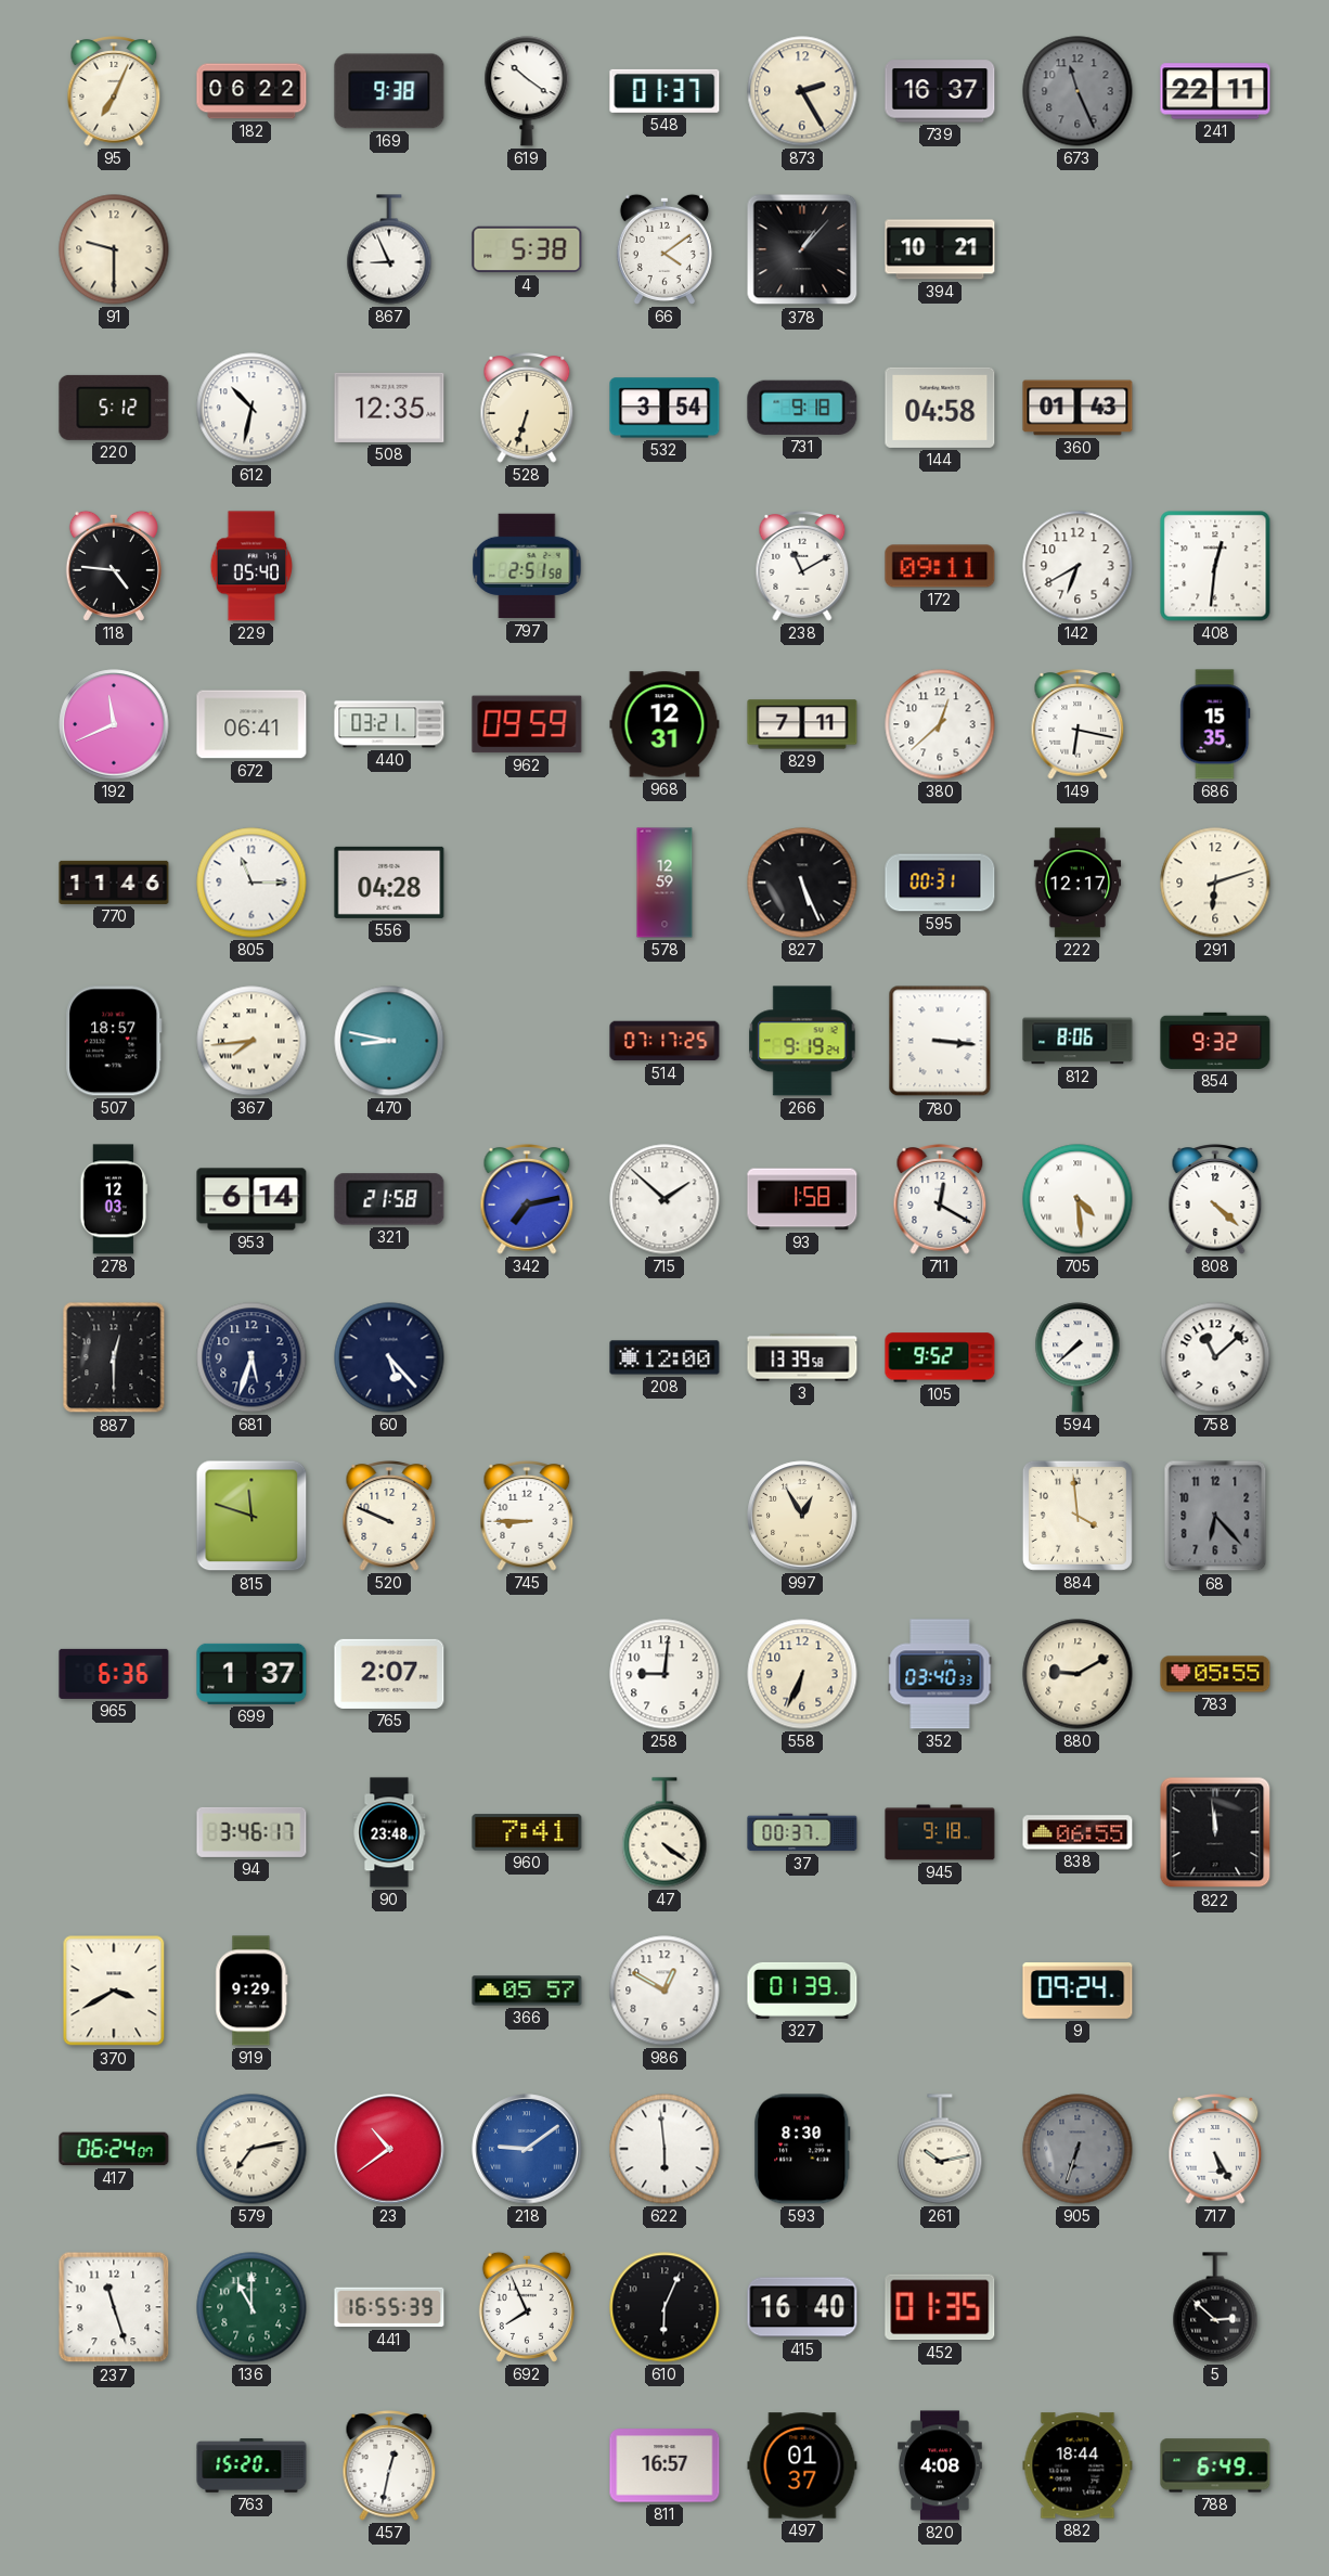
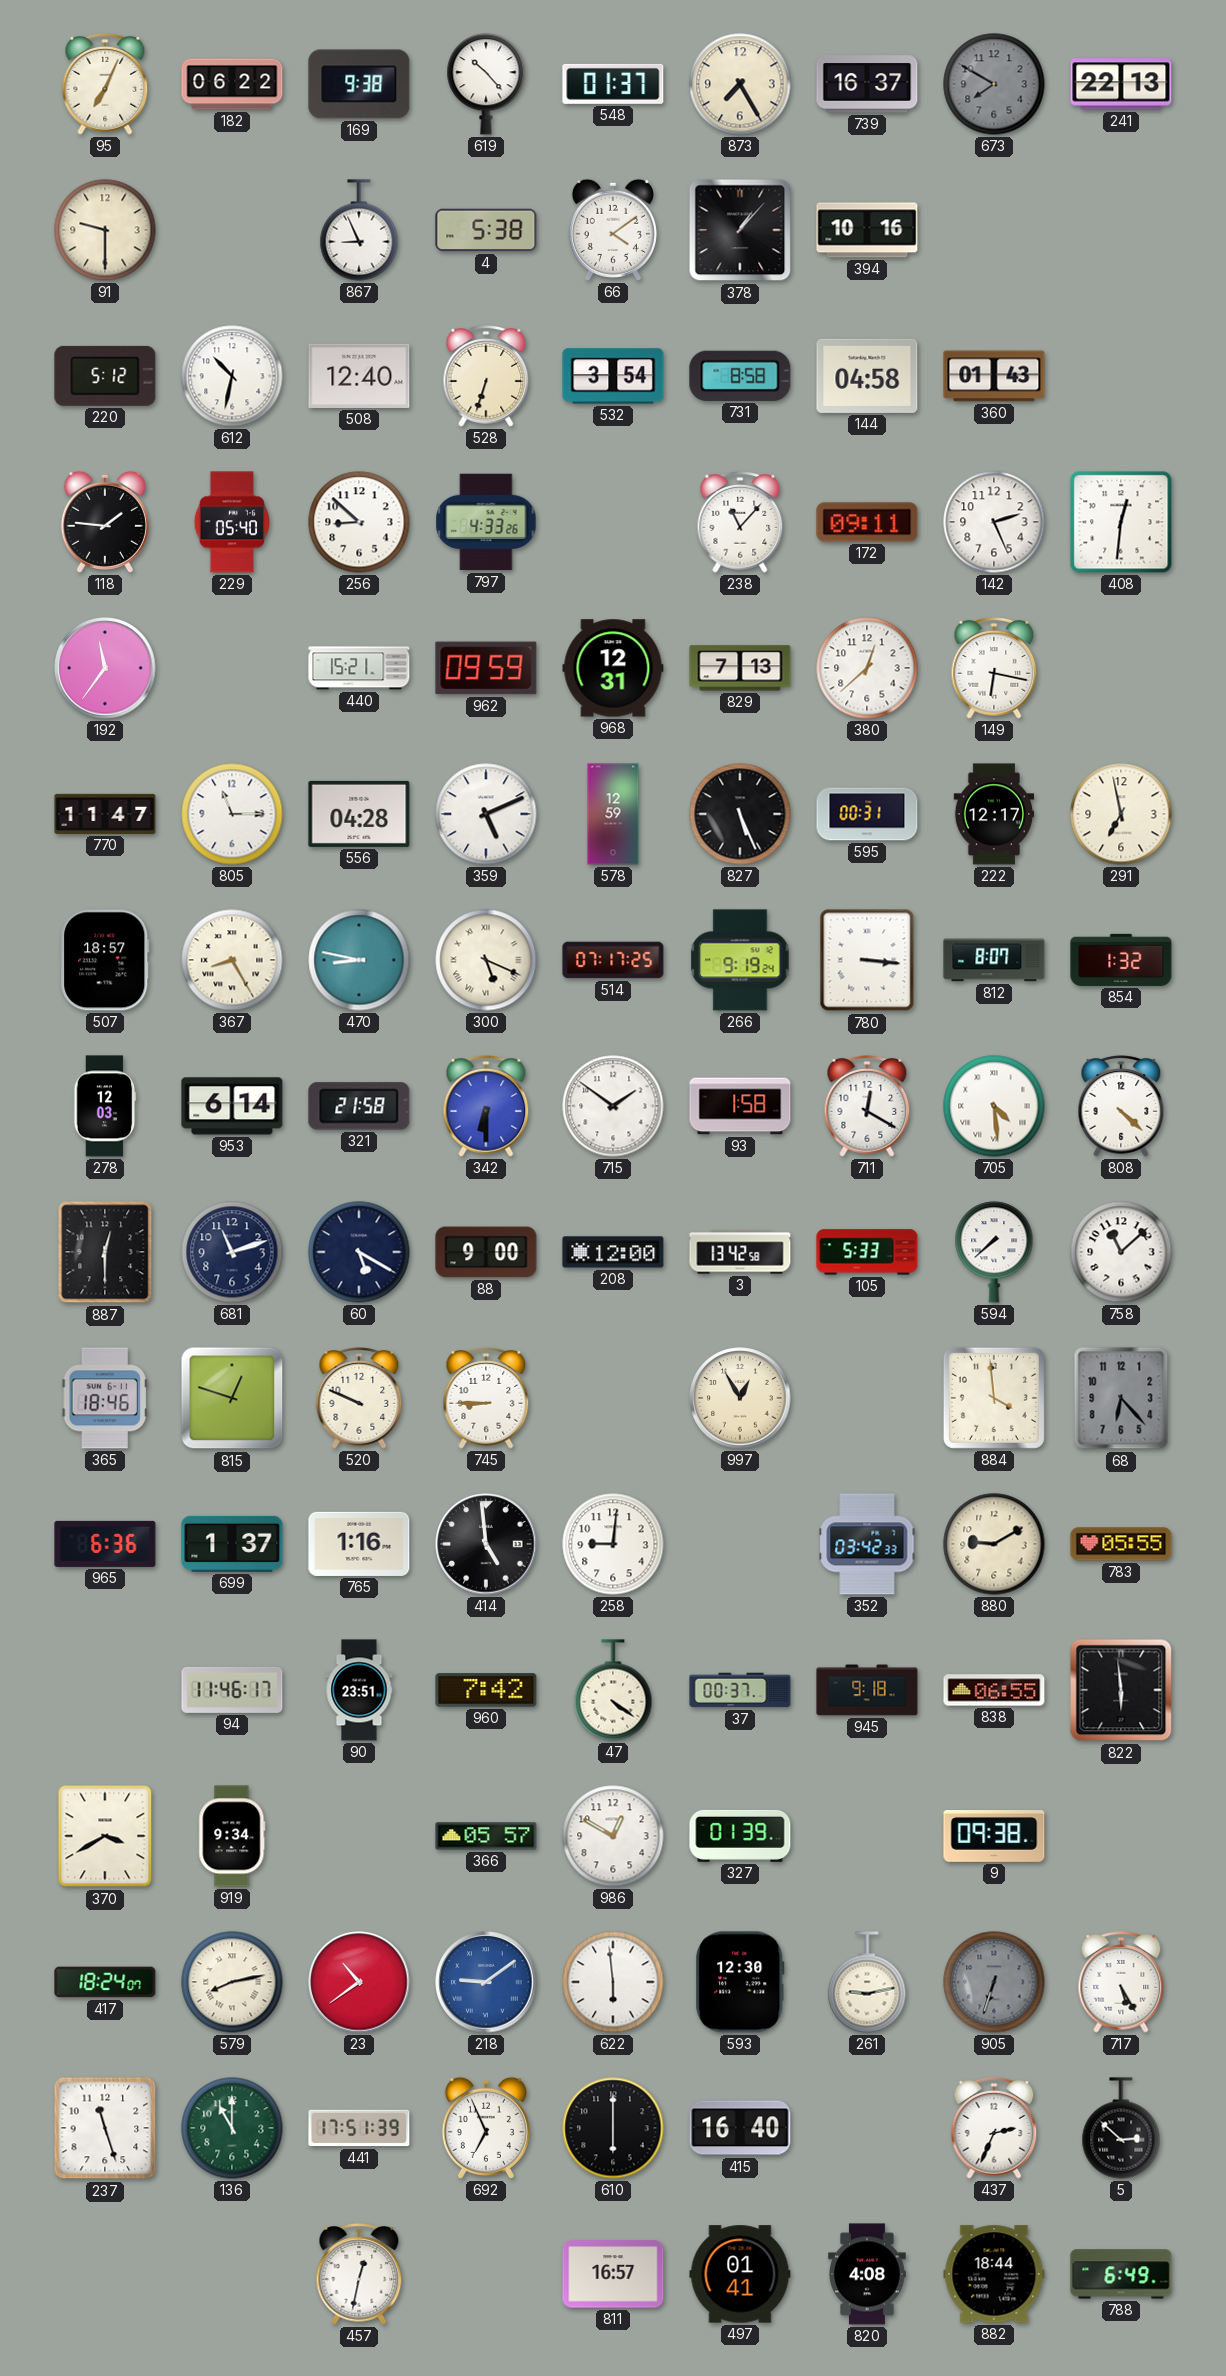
619: 10:21 -> 10:23 (486, 84)
873: 2:25 -> 7:25 (740, 84)
673: 11:26 -> 7:50 (994, 84)
241: 22:11 -> 22:13 (1121, 84)
394: 10:21 -> 10:16 (867, 230)
508: 12:35 -> 12:40 (359, 376)
731: 9:18 -> 8:58 (740, 376)
118: 4:46 -> 1:46 (105, 522)
256: none -> 8:52 (359, 522)
797: 2:51 -> 4:33 (486, 522)
238: 11:10 -> 11:07 (740, 522)
142: 6:40 -> 2:26 (994, 522)
192: 11:41 -> 11:36 (105, 668)
672: 06:41 -> none (251, 724)
440: 03:21 -> 15:21 (359, 668)
829: 7:11 -> 7:13 (740, 668)
686: 15:35 -> none (1215, 724)
770: 11:46 -> 11:47 (105, 814)
359: none -> 5:11 (486, 814)
291: 6:12 -> 6:58 (1121, 814)
367: 7:44 -> 8:25 (232, 960)
300: none -> 5:19 (486, 960)
812: 8:06 -> 8:07 (994, 960)
854: 9:32 -> 1:32 (1121, 960)
342: 7:13 -> 6:30 (486, 1106)
715: 1:52 -> 1:51 (613, 1106)
681: 5:33 -> 11:12 (232, 1252)
60: 5:23 -> 5:20 (359, 1252)
88: none -> 9:00 (486, 1252)
3: 13:39 -> 13:42 (740, 1252)
105: 9:52 -> 5:33 (867, 1252)
365: none -> 18:46 (105, 1398)
815: 11:48 -> 12:48 (232, 1398)
765: 2:07 -> 1:16 (359, 1544)
414: none -> 4:59 (486, 1544)
558: 6:34 -> none (802, 1674)
352: 03:40 -> 03:42 (867, 1544)
94: 3:46 -> 11:46 (232, 1690)
90: 23:48 -> 23:51 (359, 1690)
960: 7:41 -> 7:42 (486, 1690)
822: 11:59 -> 5:59 (1121, 1690)
919: 9:29 -> 9:34 (232, 1836)
9: 09:24 -> 09:38 (994, 1837)
417: 06:24 -> 18:24 (105, 1982)
579: 7:13 -> 8:13 (232, 1982)
593: 8:30 -> 12:30 (740, 1982)
261: 10:13 -> 9:13 (867, 1982)
441: 16:55 -> 17:51 (359, 2128)
692: 7:56 -> 6:56 (486, 2128)
610: 6:04 -> 6:00 (613, 2128)
452: 01:35 -> none (940, 2307)
437: none -> 2:34 (994, 2128)
763: 15:20 -> none (251, 2465)
497: 01:37 -> 01:41 (740, 2274)
